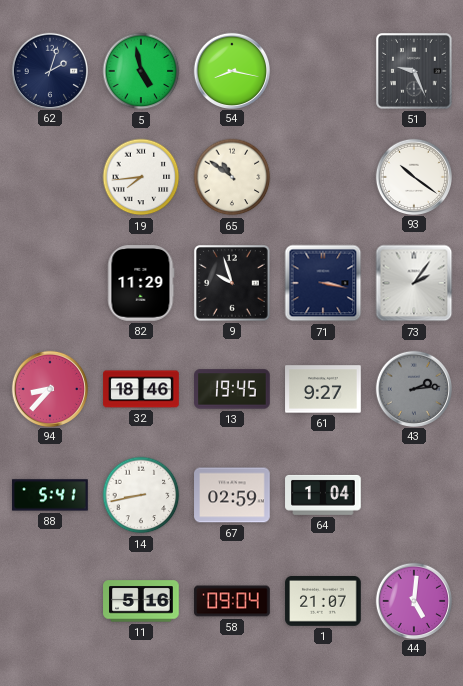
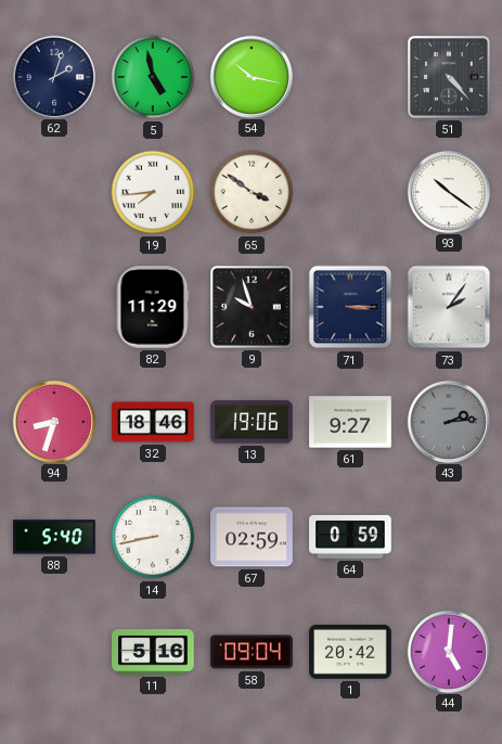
54: 8:17 -> 10:17 (250, 76)
51: 9:26 -> 4:23 (450, 78)
65: 10:51 -> 3:51 (252, 192)
71: 3:17 -> 3:15 (350, 307)
94: 8:37 -> 8:33 (53, 421)
13: 19:45 -> 19:06 (252, 422)
88: 5:41 -> 5:40 (54, 537)
64: 1:04 -> 0:59 (350, 537)
1: 21:07 -> 20:42 (350, 653)
